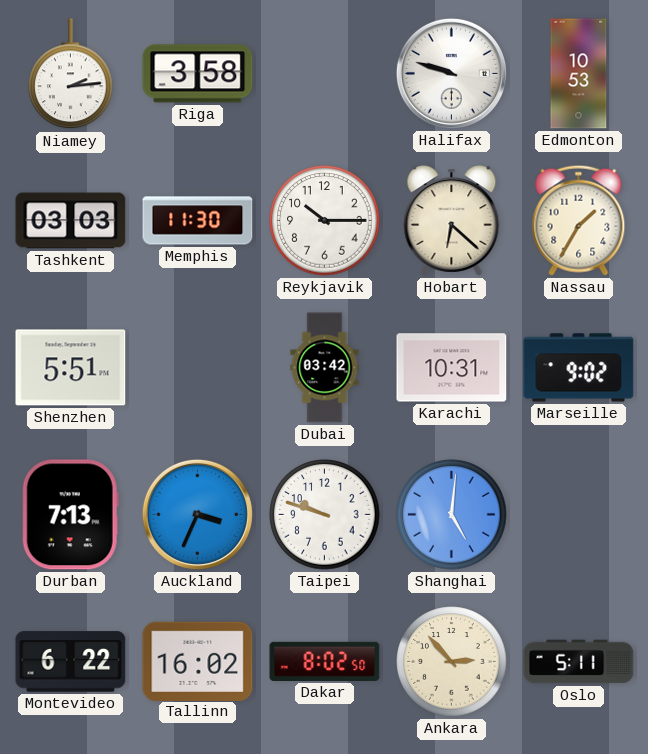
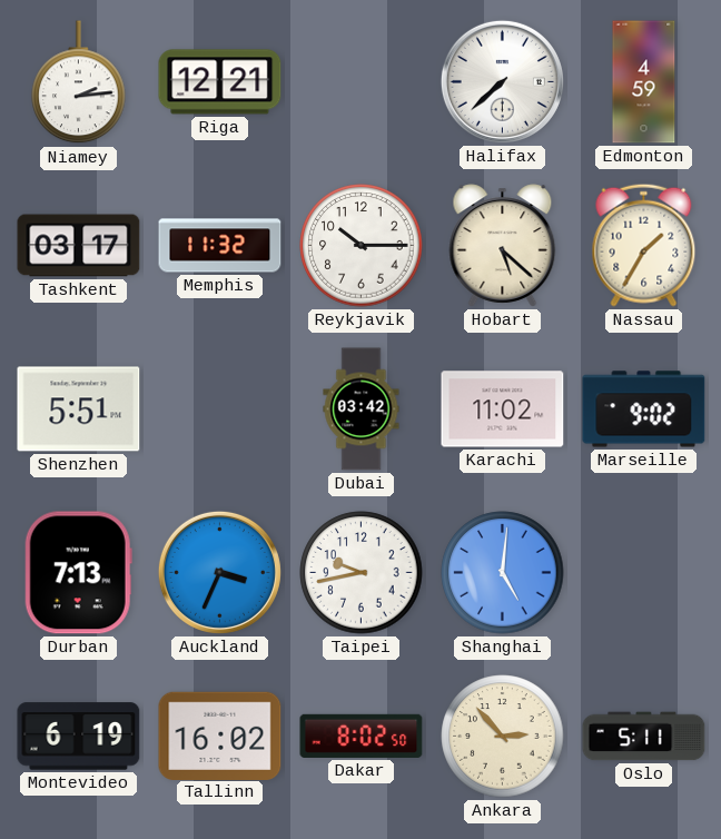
Riga: 3:58 -> 12:21 (220, 82)
Halifax: 9:48 -> 7:38 (502, 81)
Edmonton: 10:53 -> 4:59 (644, 82)
Tashkent: 03:03 -> 03:17 (79, 246)
Memphis: 11:30 -> 11:32 (220, 246)
Hobart: 6:22 -> 5:22 (503, 246)
Karachi: 10:31 -> 11:02 (503, 409)
Taipei: 9:48 -> 9:43 (362, 573)
Montevideo: 6:22 -> 6:19 (79, 737)
